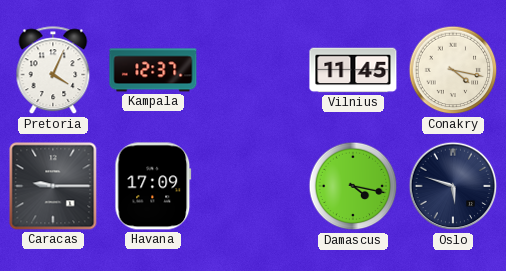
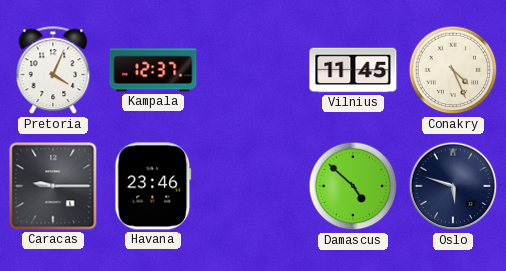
Conakry: 4:17 -> 4:26 (453, 70)
Havana: 17:09 -> 23:46 (153, 186)
Damascus: 4:17 -> 4:52 (353, 186)
